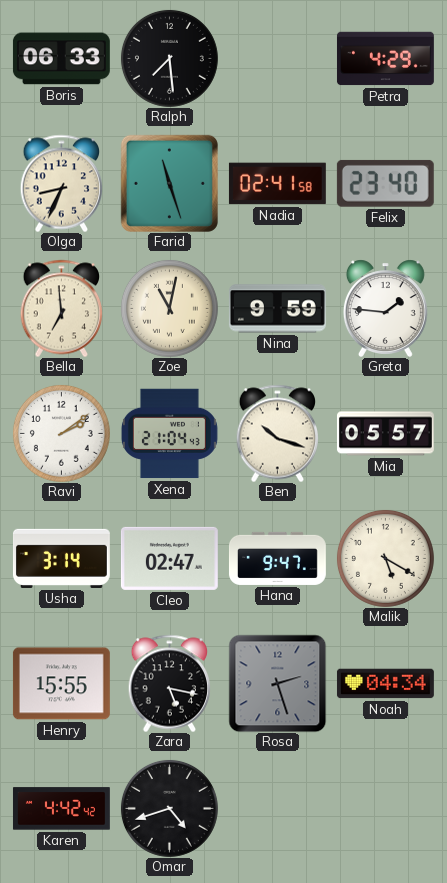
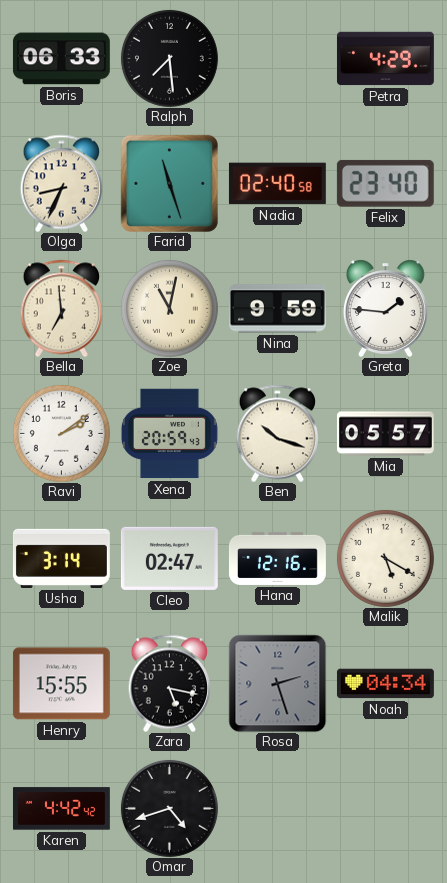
Nadia: 02:41 -> 02:40 (277, 184)
Xena: 21:04 -> 20:59 (169, 434)
Hana: 9:47 -> 12:16 (277, 558)
